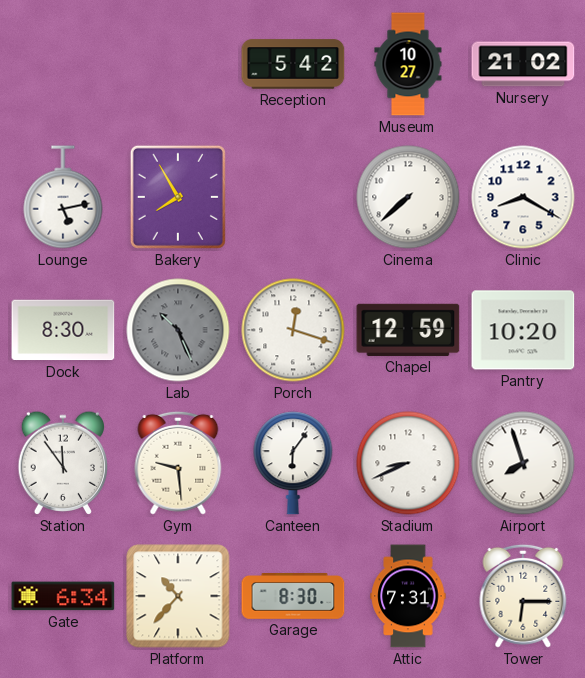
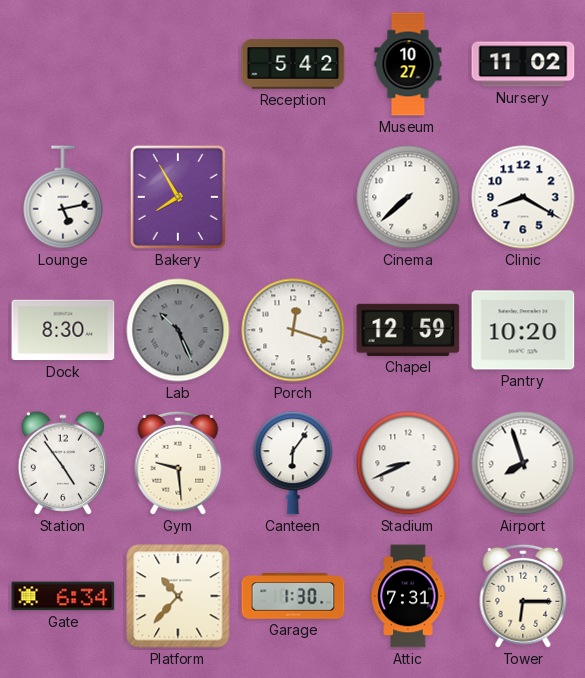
Nursery: 21:02 -> 11:02 (523, 64)
Station: 11:54 -> 4:54 (62, 463)
Garage: 8:30 -> 1:30 (293, 597)
